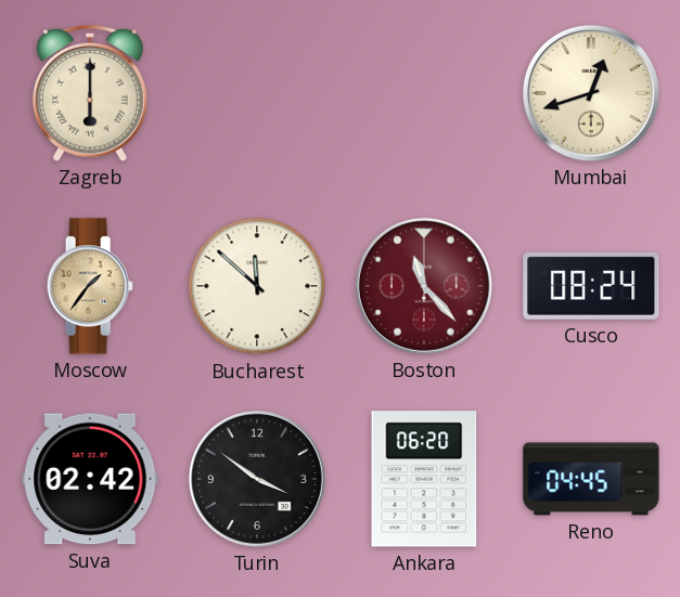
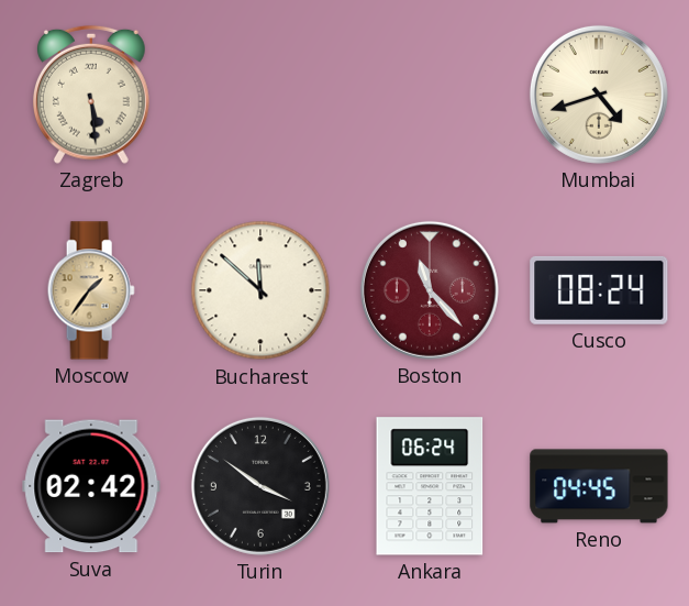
Zagreb: 6:00 -> 5:29 (92, 95)
Mumbai: 12:42 -> 4:42 (599, 95)
Ankara: 06:20 -> 06:24 (430, 486)
